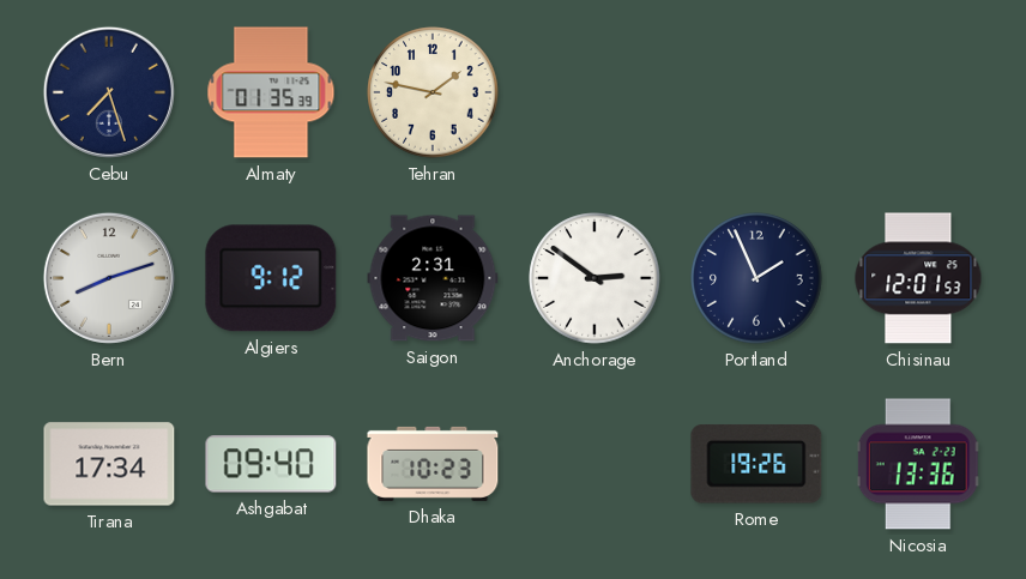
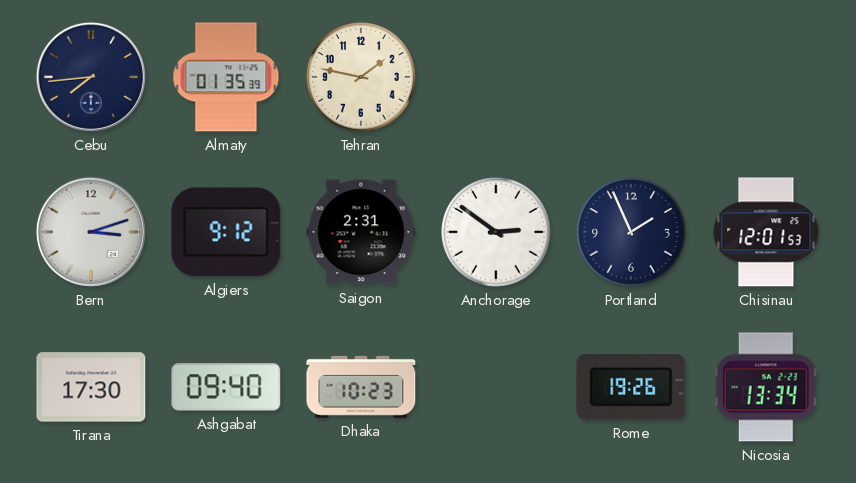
Cebu: 7:27 -> 7:44 (91, 77)
Bern: 8:12 -> 3:12 (91, 232)
Tirana: 17:34 -> 17:30 (91, 387)
Nicosia: 13:36 -> 13:34 (766, 387)
